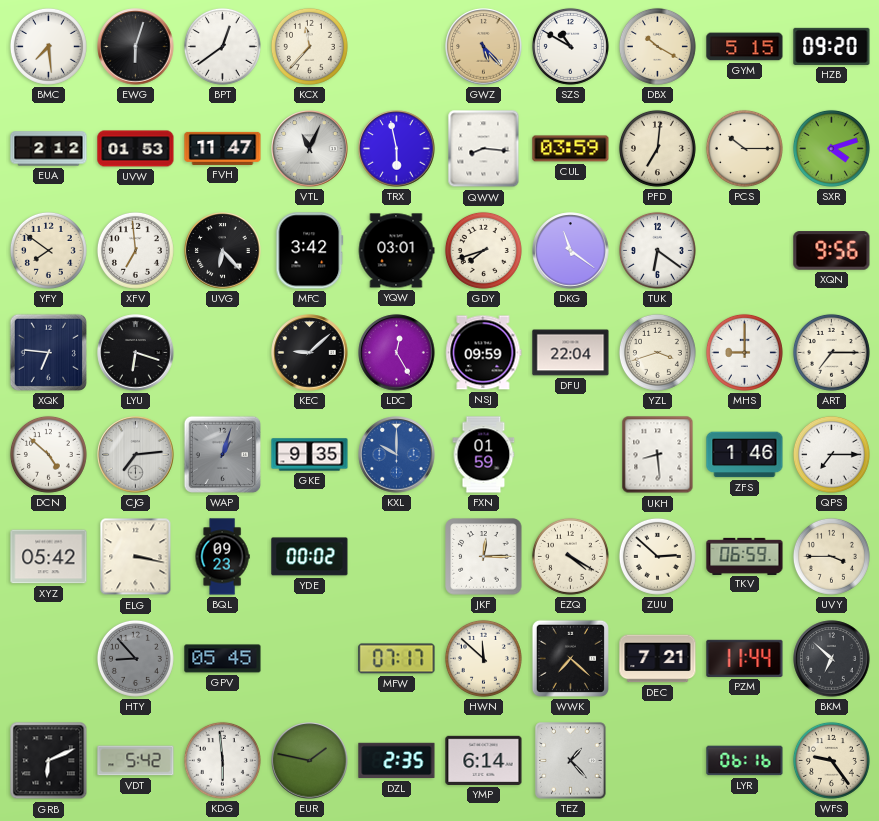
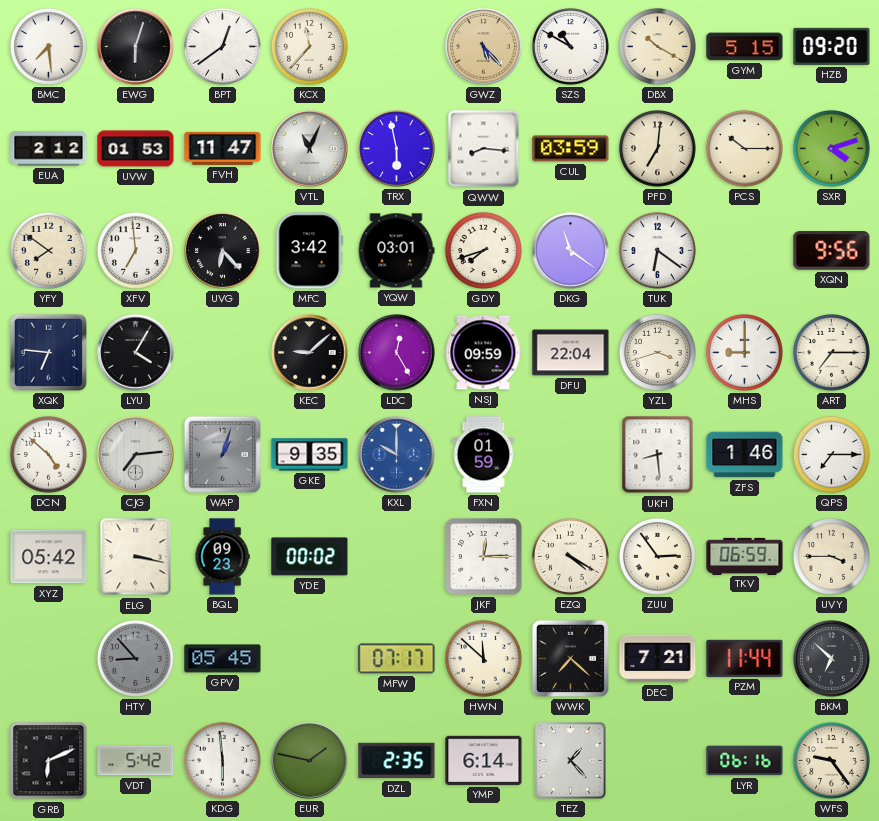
LYU: 6:18 -> 4:05 (136, 353)
ZUU: 2:52 -> 2:54 (657, 556)
